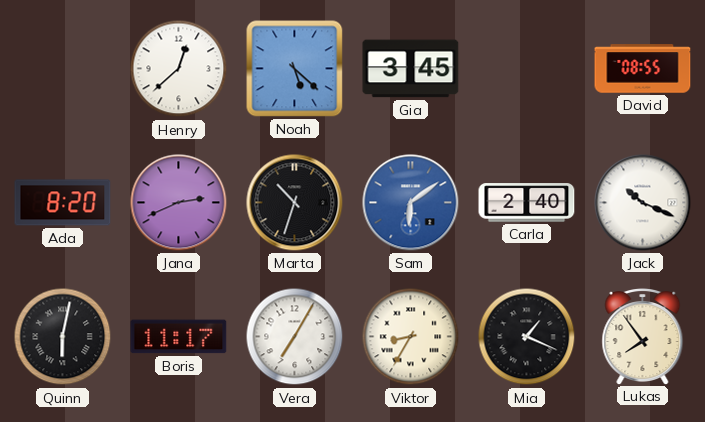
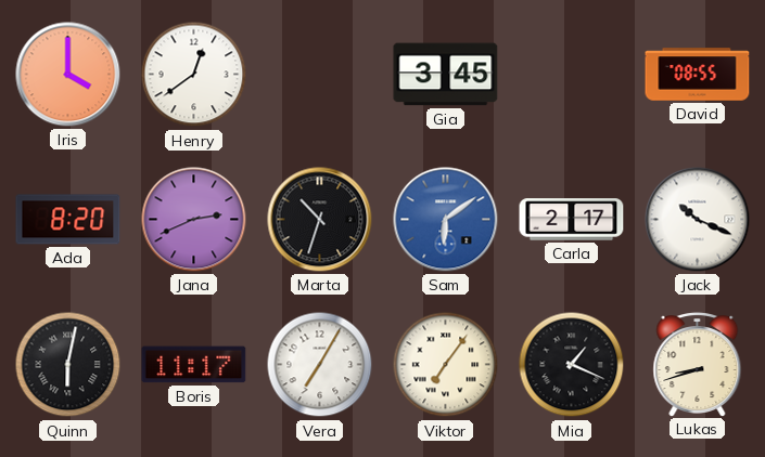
Iris: none -> 4:00 (68, 75)
Henry: 12:38 -> 12:39 (194, 75)
Noah: 5:22 -> none (295, 69)
Carla: 2:40 -> 2:17 (572, 220)
Viktor: 8:35 -> 7:06 (446, 365)
Lukas: 7:54 -> 8:42 (698, 365)
